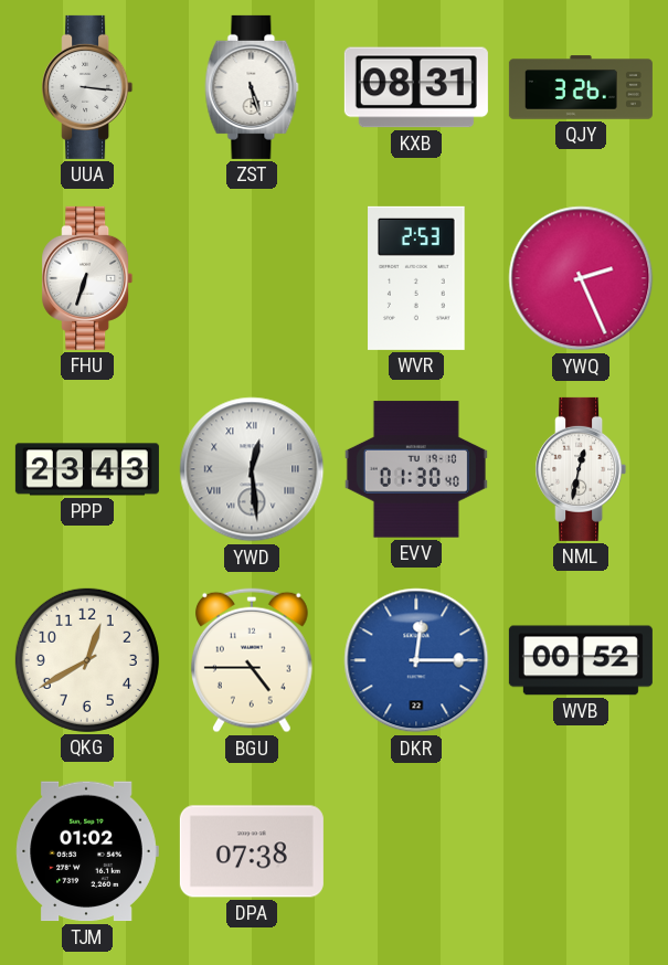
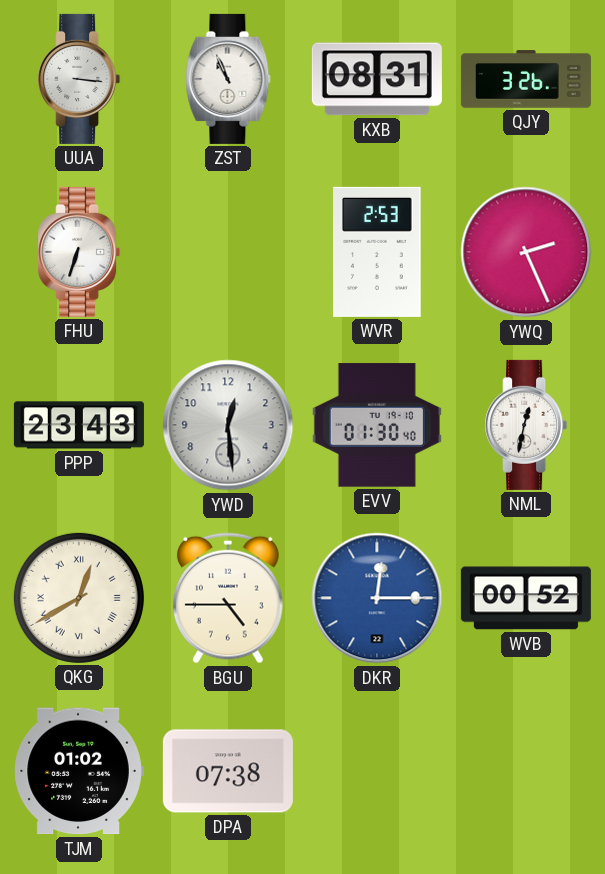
ZST: 5:27 -> 10:56 (228, 79)
YWD numerals: Roman -> Arabic (228, 425)
QKG numerals: Arabic -> Roman (79, 598)
